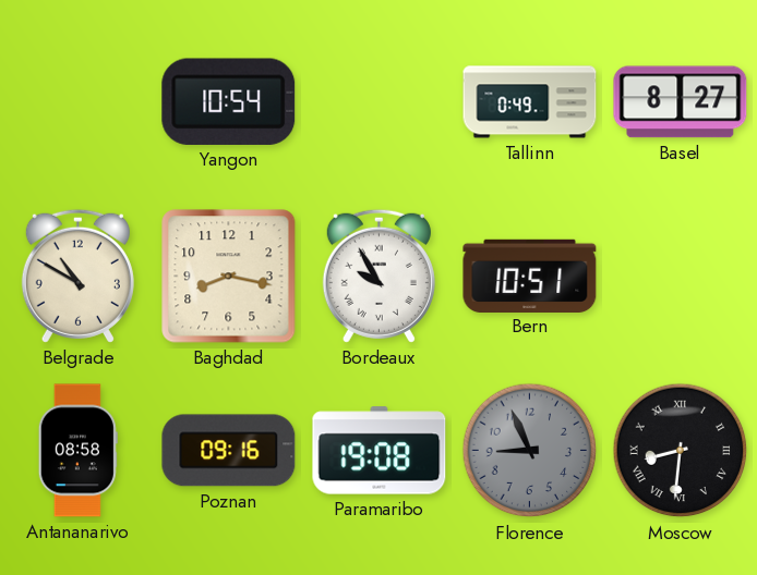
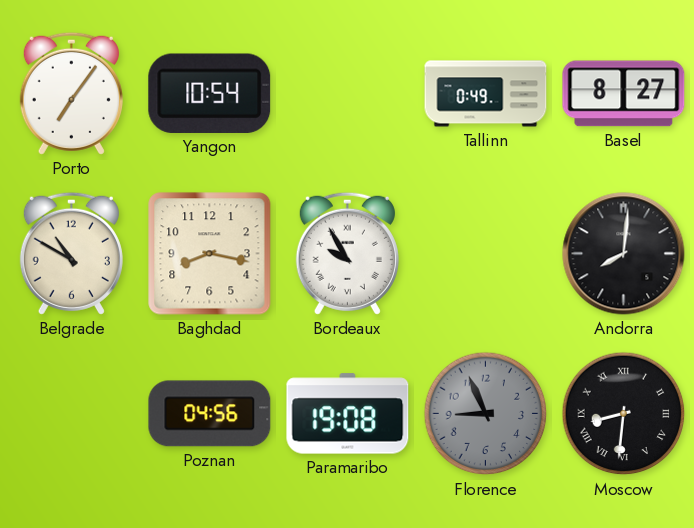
Porto: none -> 7:06 (71, 93)
Bern: 10:51 -> none (530, 276)
Andorra: none -> 8:01 (624, 254)
Antananarivo: 08:58 -> none (77, 451)
Poznan: 09:16 -> 04:56 (210, 414)
